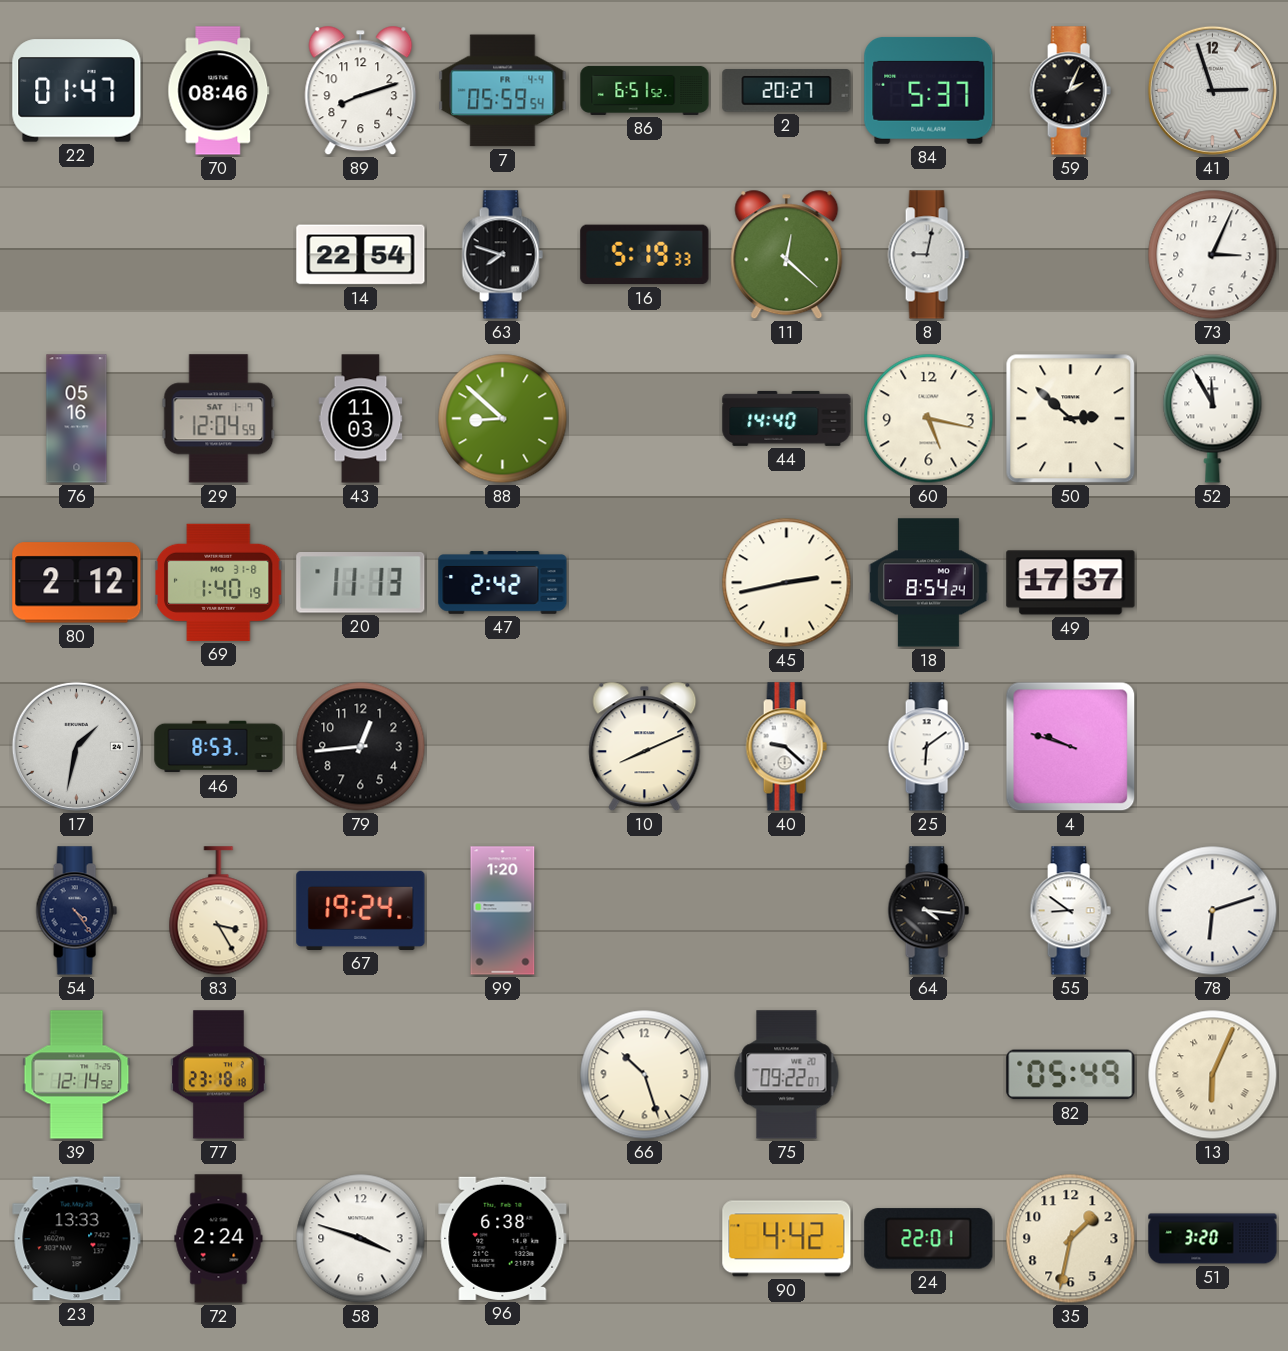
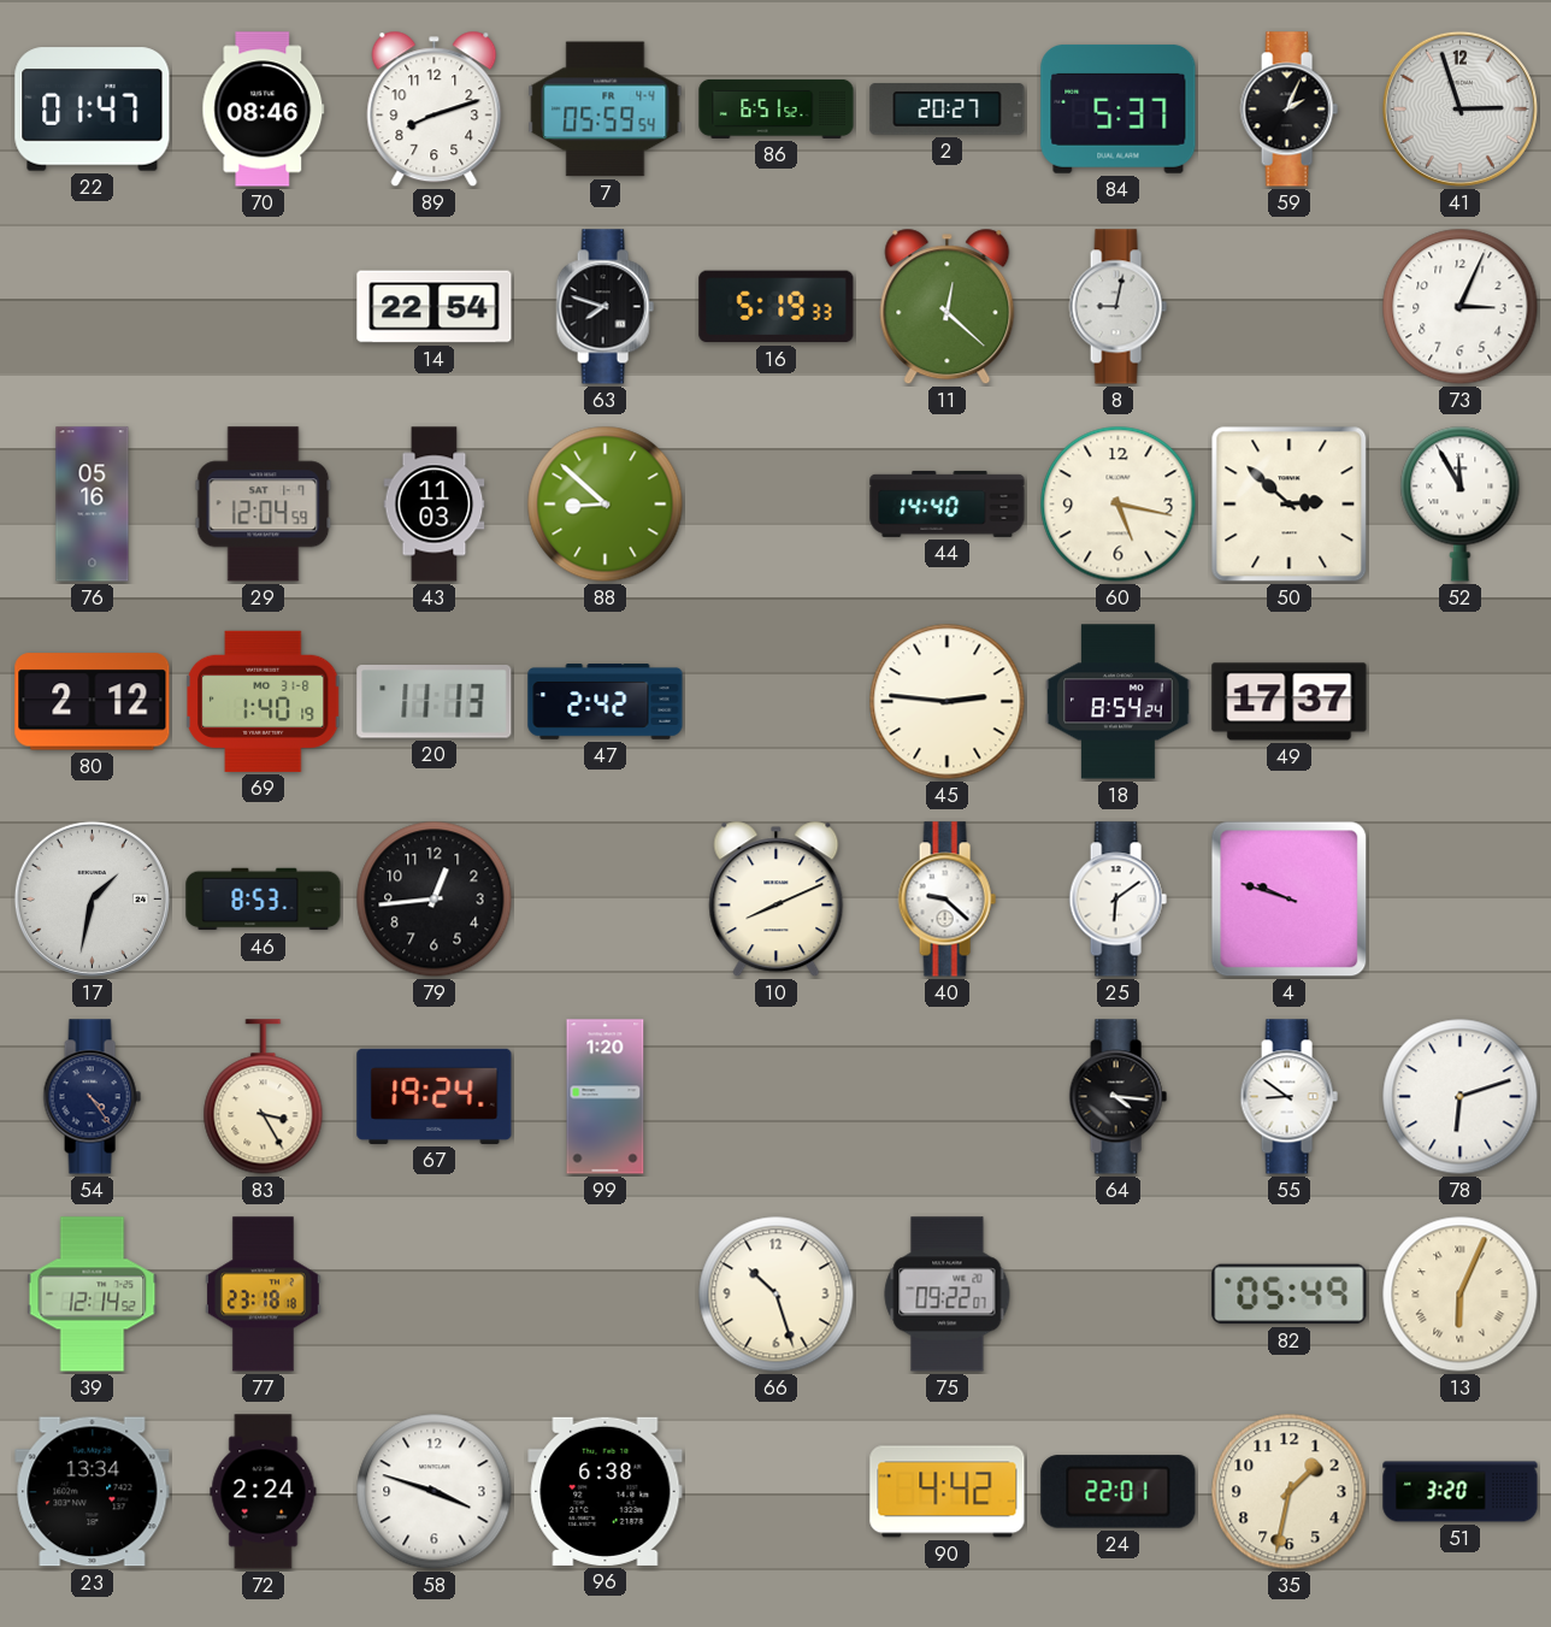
45: 2:43 -> 2:46 (948, 702)
23: 13:33 -> 13:34 (93, 1492)
